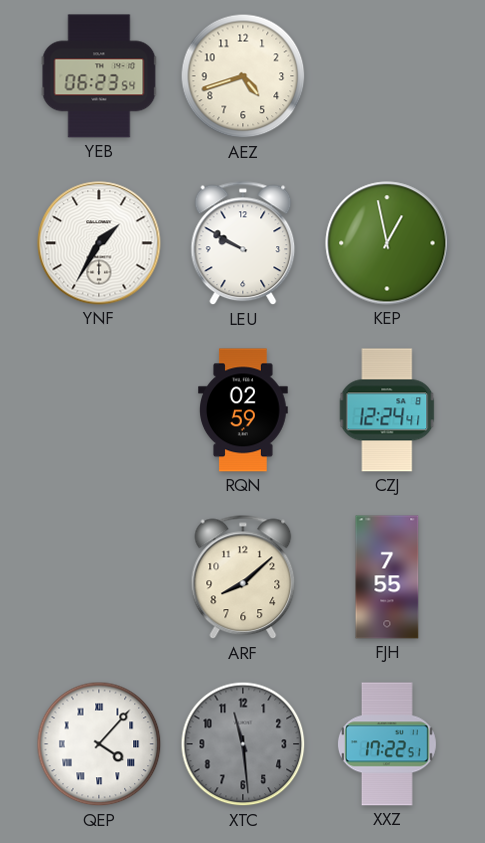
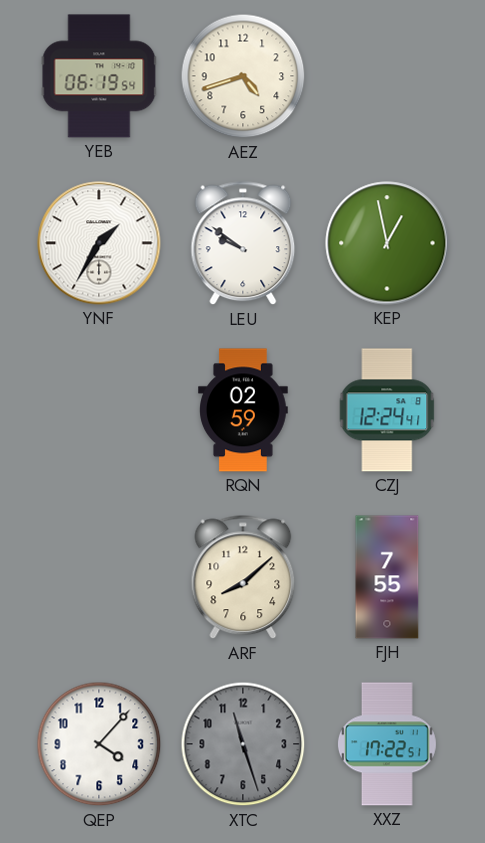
YEB: 06:23 -> 06:19 (99, 76)
LEU: 9:50 -> 9:51 (243, 243)
QEP numerals: Roman -> Arabic (99, 744)
XTC: 11:29 -> 11:27 (243, 744)
